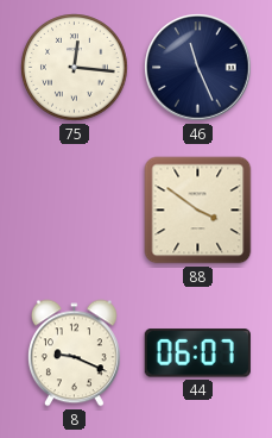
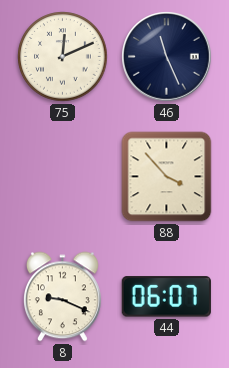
75: 12:16 -> 12:11 (63, 57)
88: 3:51 -> 3:53 (167, 177)
